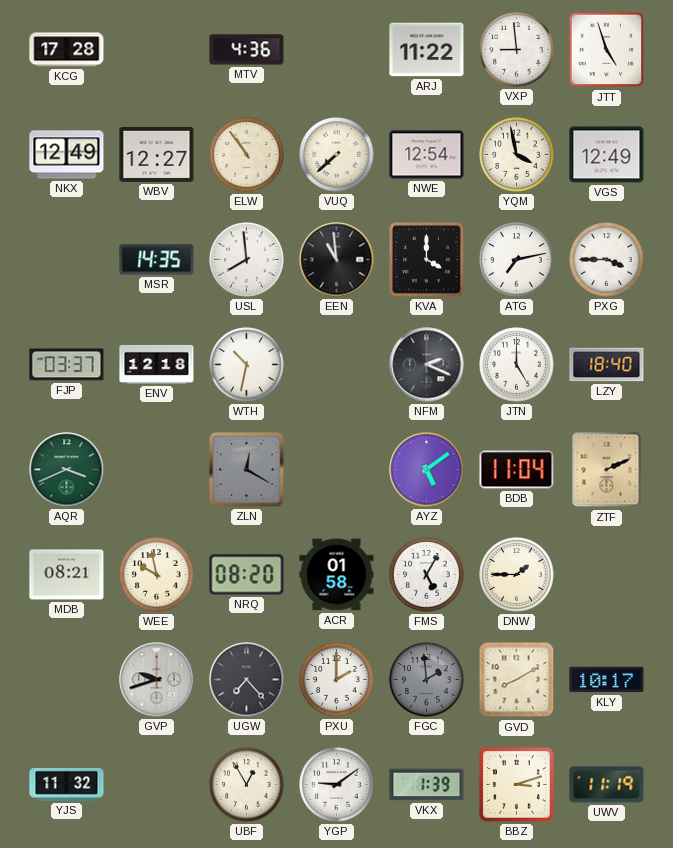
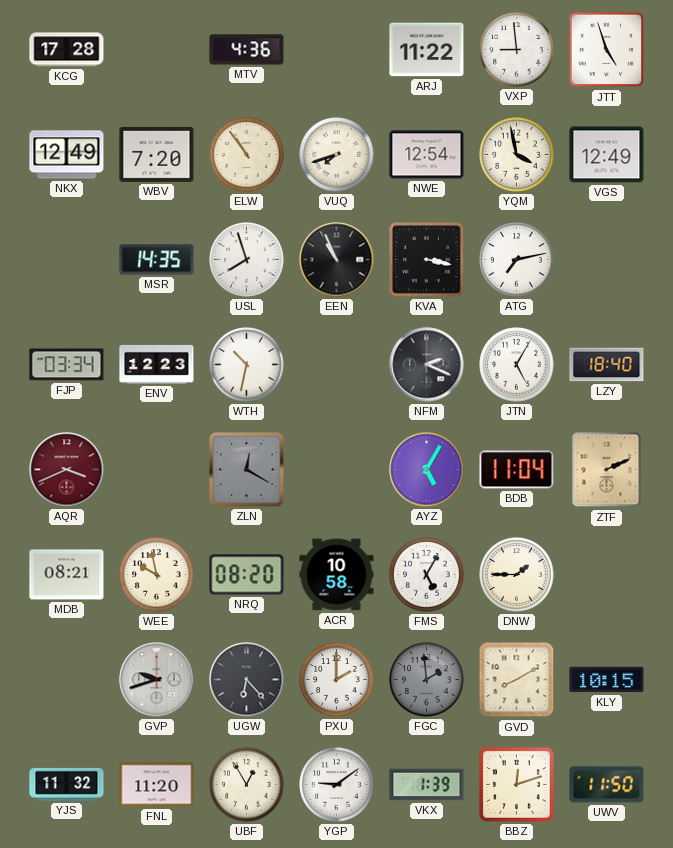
WBV: 12:27 -> 7:20 (157, 154)
VUQ: 7:38 -> 7:42 (337, 155)
USL: 7:59 -> 7:57 (247, 260)
EEN: 10:59 -> 10:56 (337, 260)
KVA: 4:00 -> 3:17 (427, 260)
PXG: 3:45 -> none (607, 260)
FJP: 03:37 -> 03:34 (67, 365)
ENV: 12:18 -> 12:23 (157, 364)
JTN: 5:00 -> 5:05 (517, 365)
AQR dial: green -> burgundy (67, 470)
AYZ: 5:09 -> 5:05 (427, 470)
ACR: 01:58 -> 10:58 (337, 575)
UGW: 7:23 -> 6:23 (247, 680)
KLY: 10:17 -> 10:15 (607, 680)
FNL: none -> 11:20 (157, 785)
BBZ: 3:12 -> 12:12 (517, 785)
UWV: 11:19 -> 11:50 (607, 785)
